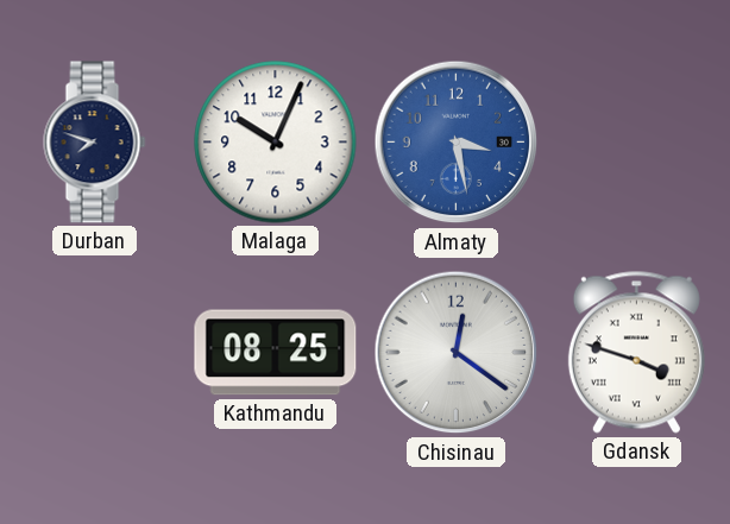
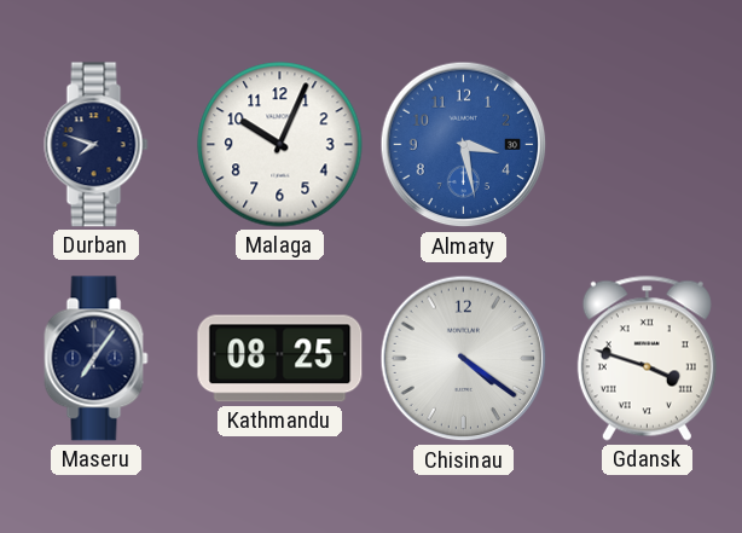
Maseru: none -> 7:06 (97, 359)
Chisinau: 12:21 -> 4:21 (464, 359)
